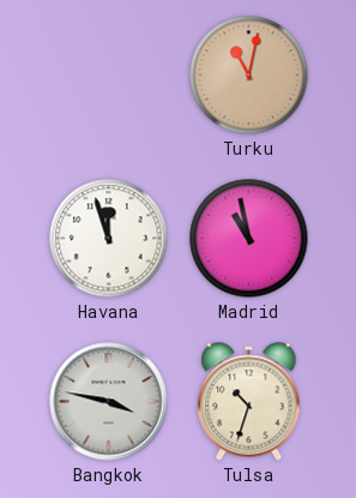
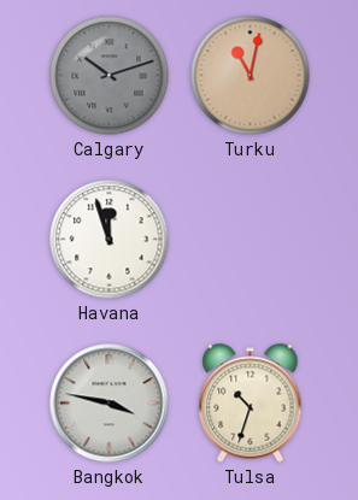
Calgary: none -> 10:12 (110, 76)
Madrid: 10:58 -> none (249, 239)
